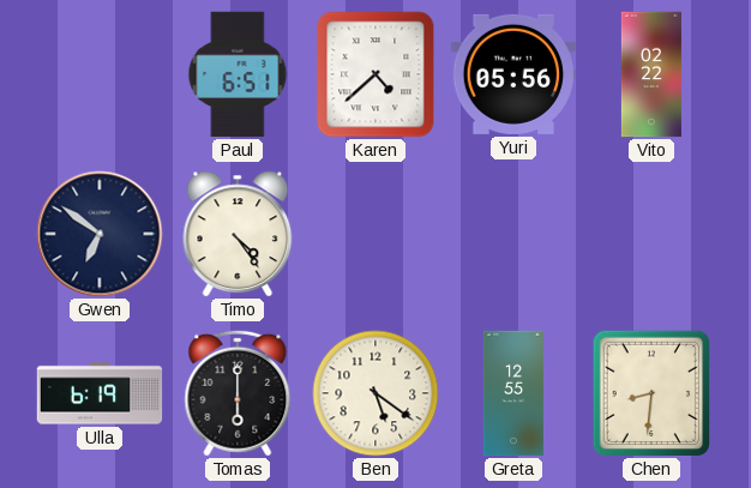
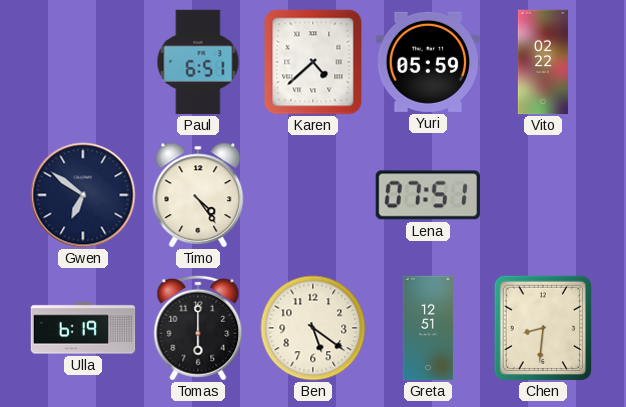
Yuri: 05:56 -> 05:59 (427, 62)
Lena: none -> 07:51 (428, 195)
Greta: 12:55 -> 12:51 (428, 328)
